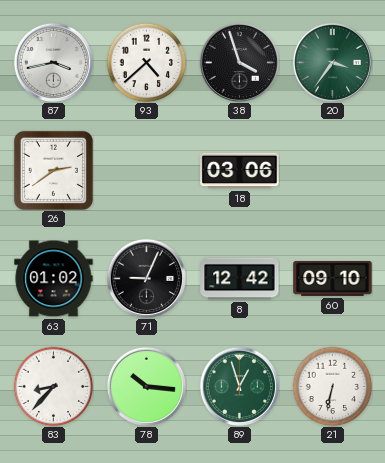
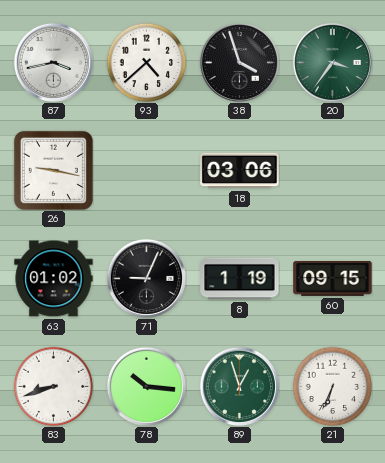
26: 2:39 -> 9:17 (53, 170)
8: 12:42 -> 1:19 (240, 279)
60: 09:10 -> 09:15 (333, 278)
83: 8:37 -> 8:42 (53, 386)
21: 6:32 -> 6:34 (332, 386)
